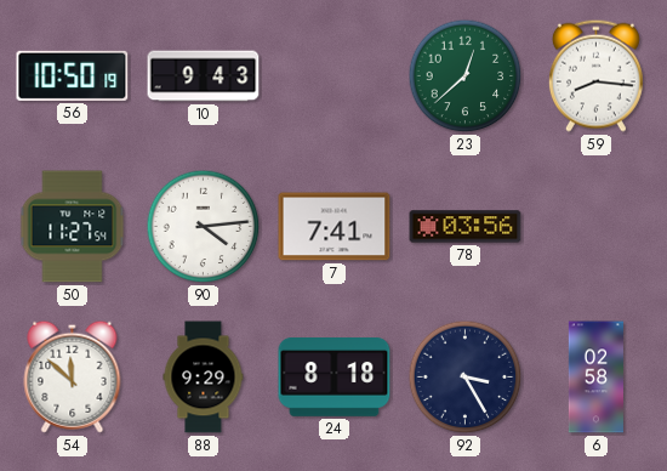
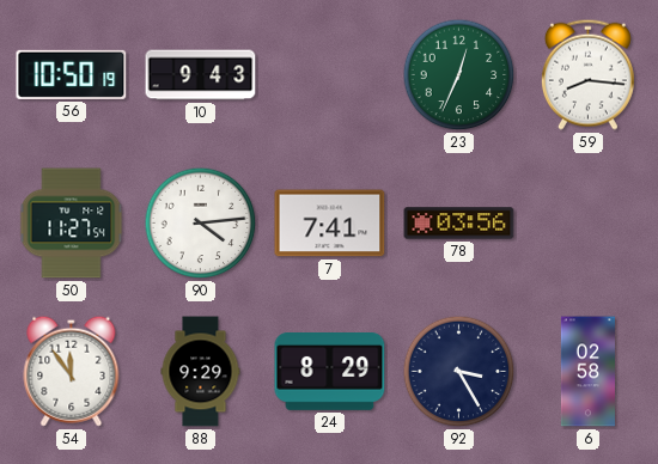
23: 12:38 -> 12:34 (459, 75)
54: 11:52 -> 11:54 (72, 371)
24: 8:18 -> 8:29 (330, 372)
